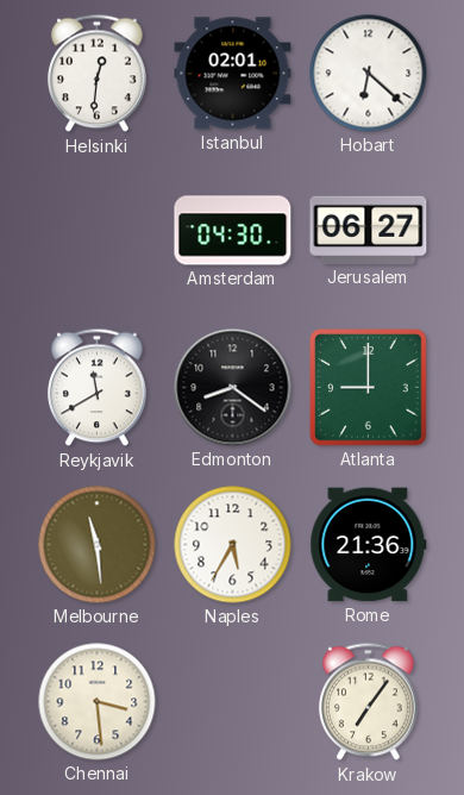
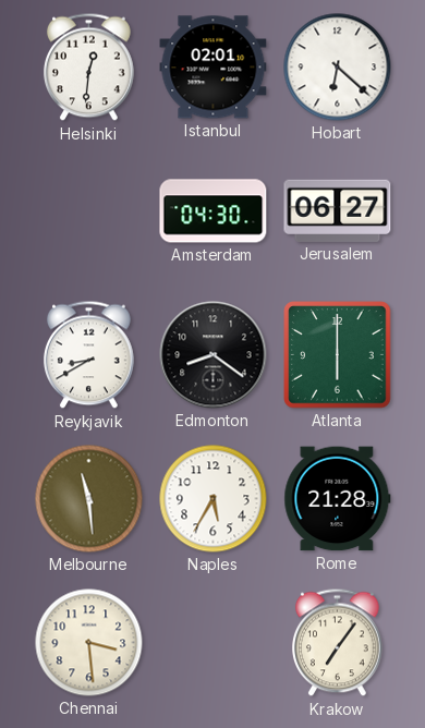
Reykjavik: 11:40 -> 8:40 (89, 355)
Atlanta: 9:00 -> 6:00 (338, 355)
Rome: 21:36 -> 21:28 (338, 499)
